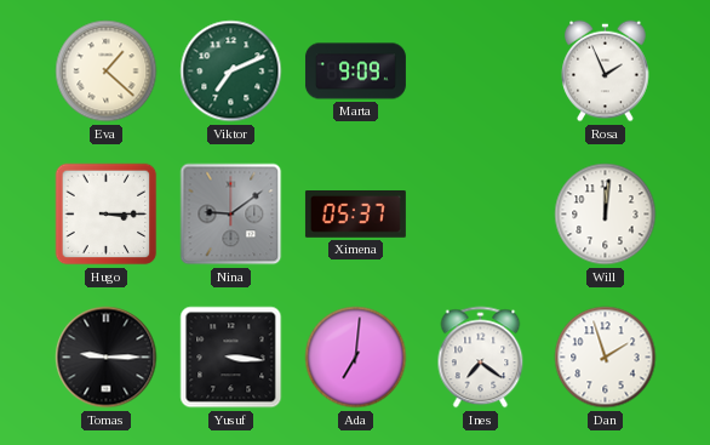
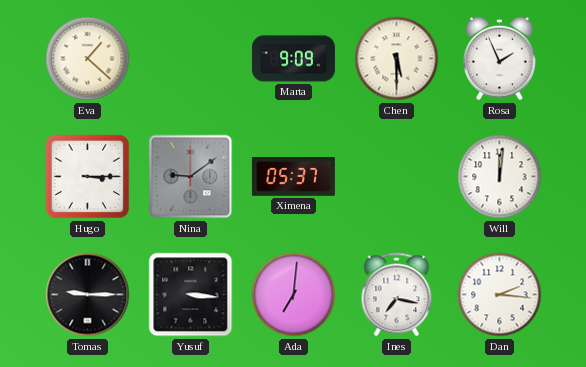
Viktor: 7:11 -> none (231, 72)
Chen: none -> 5:30 (397, 59)
Ines: 7:21 -> 7:17 (397, 295)
Dan: 1:57 -> 2:16 (500, 295)
